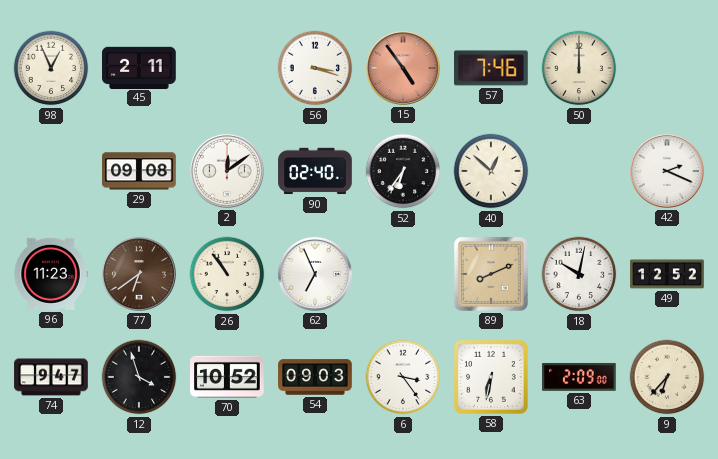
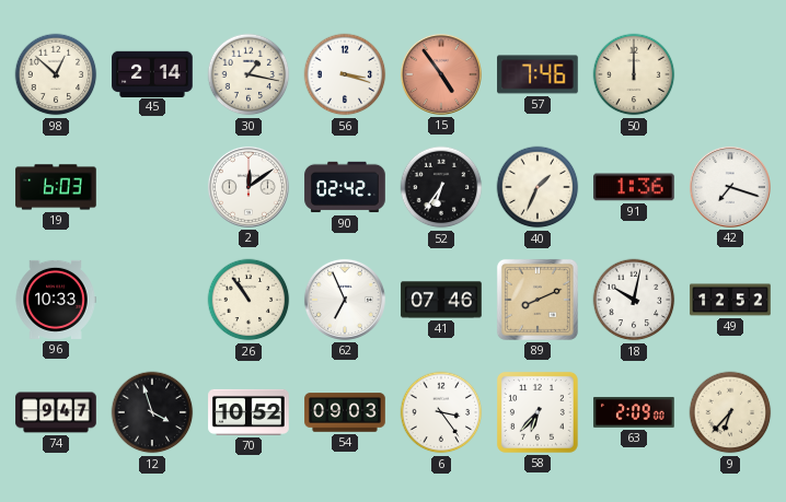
98: 12:56 -> 12:52 (56, 74)
45: 2:11 -> 2:14 (152, 73)
30: none -> 1:17 (248, 74)
19: none -> 6:03 (56, 187)
29: 09:08 -> none (139, 171)
90: 02:40 -> 02:42 (345, 187)
40: 12:52 -> 1:34 (538, 187)
91: none -> 1:36 (634, 187)
42: 2:19 -> 7:18 (730, 187)
96: 11:23 -> 10:33 (56, 300)
77: 6:39 -> none (139, 274)
41: none -> 07:46 (441, 300)
58: 6:32 -> 6:37 (538, 412)
